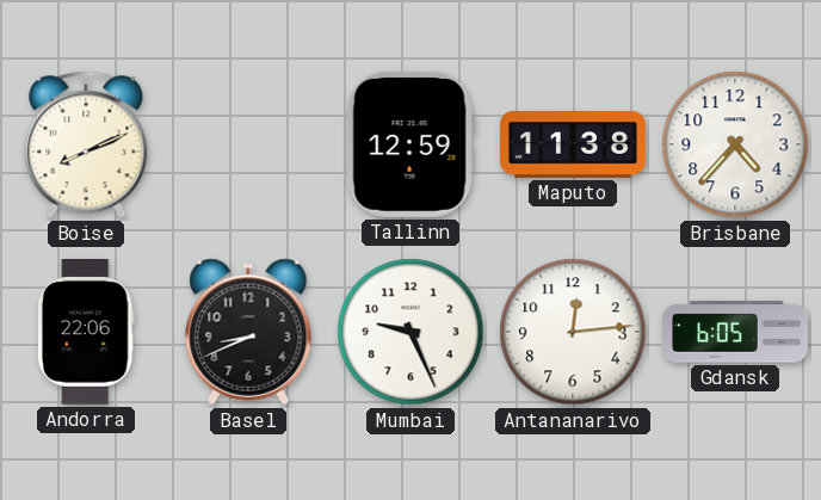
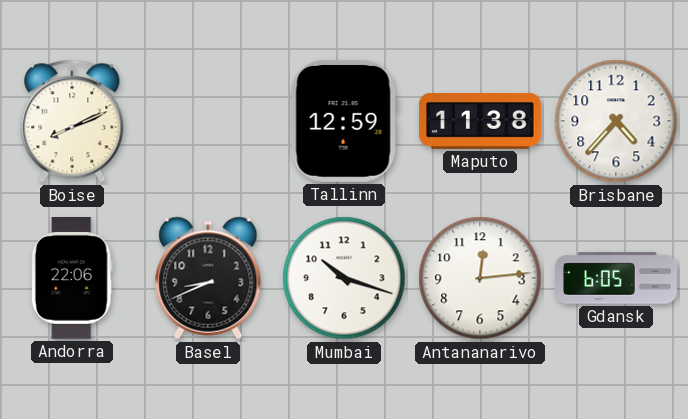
Mumbai: 9:26 -> 10:18 (344, 278)
